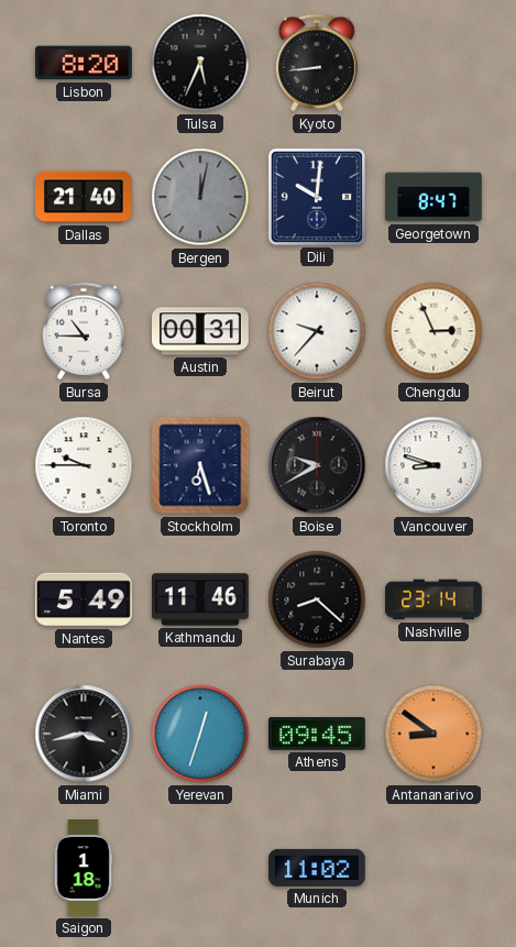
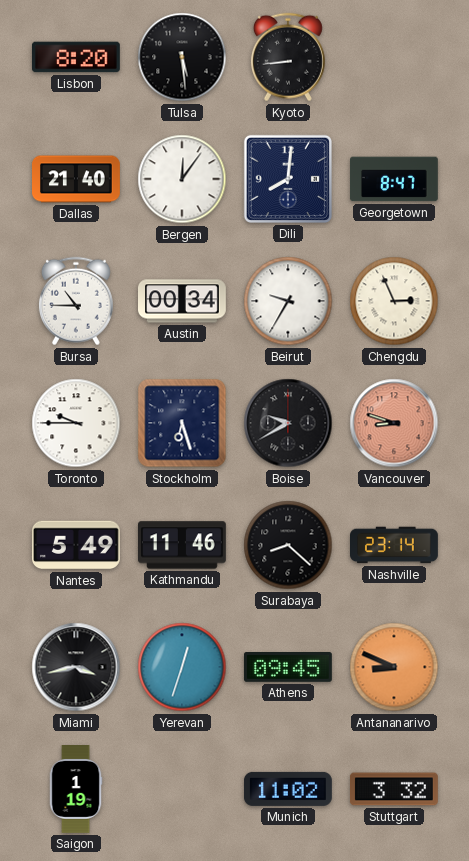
Tulsa: 5:34 -> 5:29 (182, 57)
Bergen: 12:02 -> 12:06 (182, 179)
Bergen dial: grey -> white (182, 179)
Dili: 10:01 -> 8:01 (288, 179)
Austin: 00:31 -> 00:34 (183, 301)
Beirut: 9:37 -> 9:35 (288, 301)
Vancouver dial: white -> salmon (394, 423)
Antananarivo: 8:51 -> 8:49 (394, 667)
Saigon: 1:18 -> 1:19 (76, 790)
Stuttgart: none -> 3:32 (394, 789)
